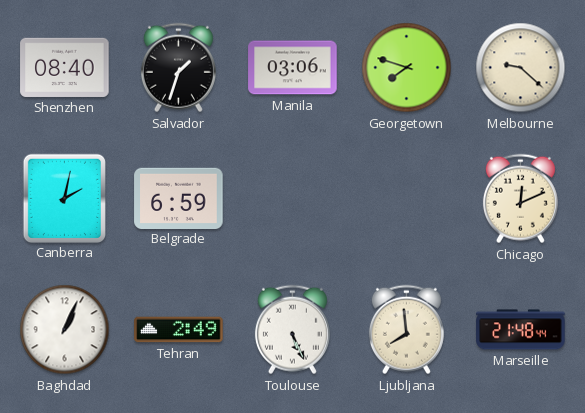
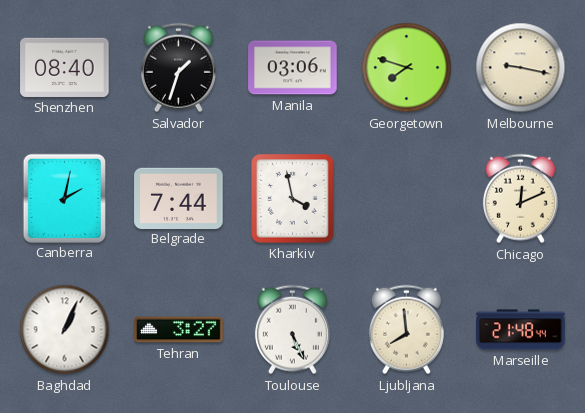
Melbourne: 9:22 -> 9:17 (521, 68)
Belgrade: 6:59 -> 7:44 (179, 198)
Kharkiv: none -> 3:58 (293, 199)
Tehran: 2:49 -> 3:27 (179, 330)
